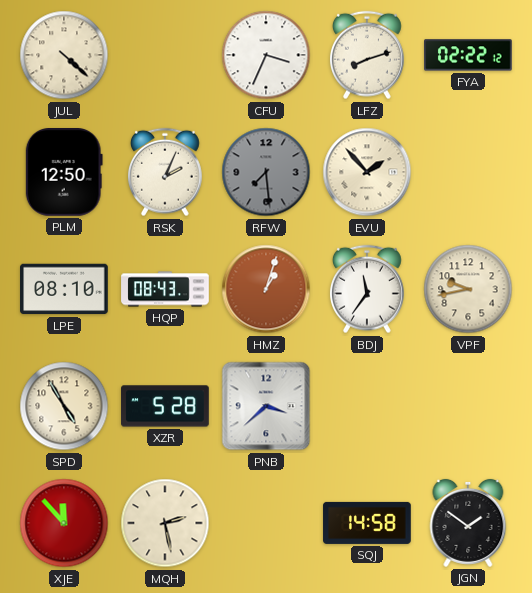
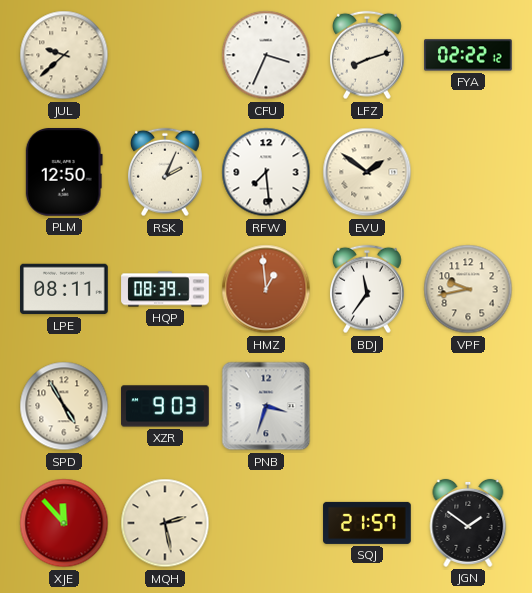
JUL: 4:22 -> 9:38 (64, 55)
RFW dial: grey -> white (266, 172)
EVU: 1:53 -> 1:51 (367, 172)
LPE: 08:10 -> 08:11 (64, 289)
HQP: 08:43 -> 08:39 (165, 289)
HMZ: 1:03 -> 12:59 (266, 289)
XZR: 5:28 -> 9:03 (165, 406)
PNB: 3:38 -> 3:33 (266, 406)
SQJ: 14:58 -> 21:57 (367, 523)
